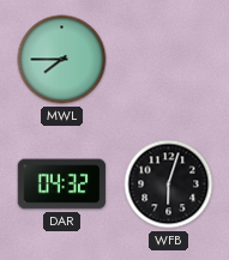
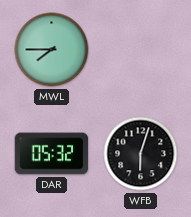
DAR: 04:32 -> 05:32 (52, 154)
